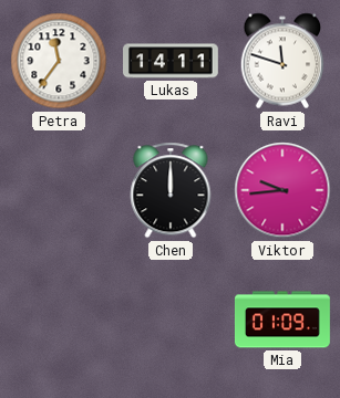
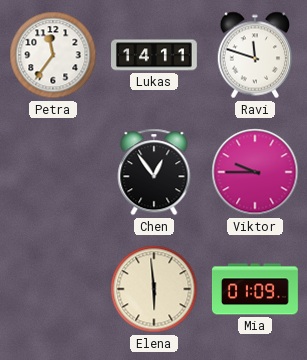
Chen: 12:00 -> 12:54 (154, 172)
Viktor: 9:44 -> 9:45 (255, 172)
Elena: none -> 5:59 (154, 289)
